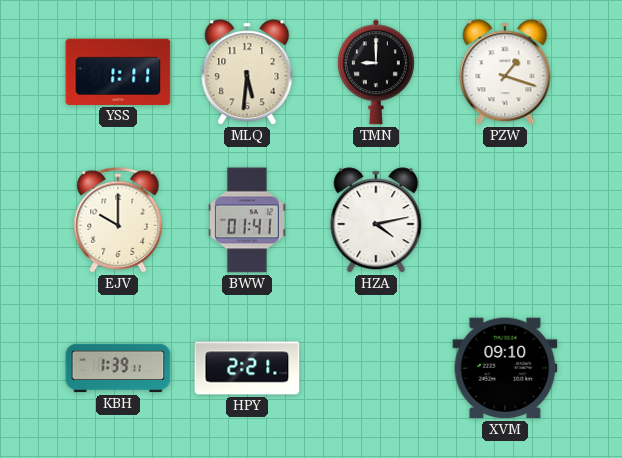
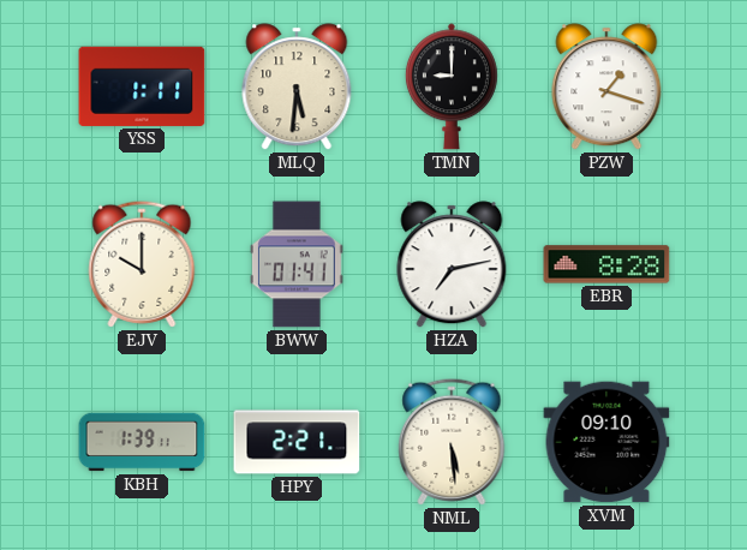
HZA: 4:13 -> 7:13 (452, 264)
EBR: none -> 8:28 (606, 264)
NML: none -> 5:29 (452, 442)
